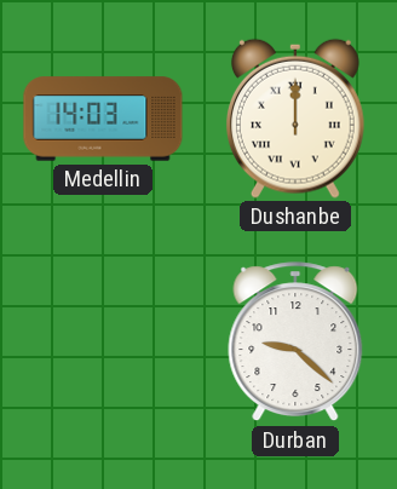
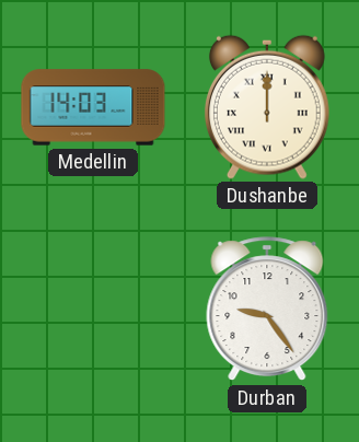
Durban: 9:22 -> 9:24 (267, 310)
